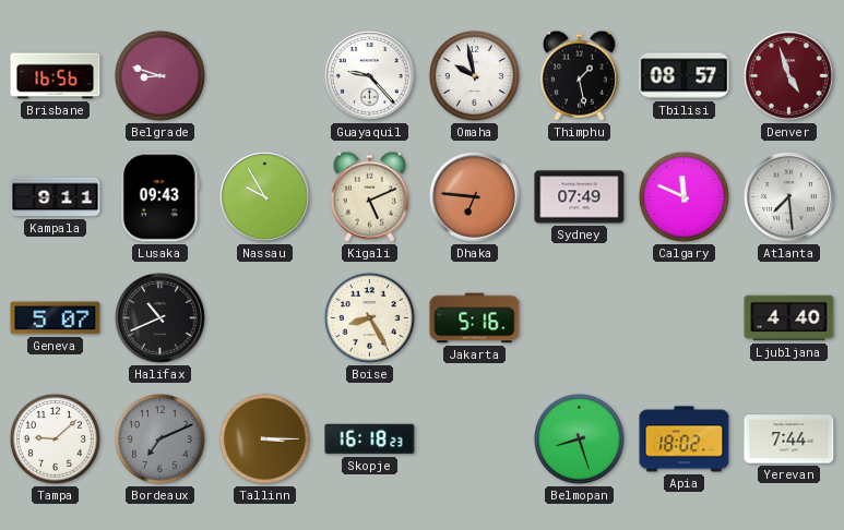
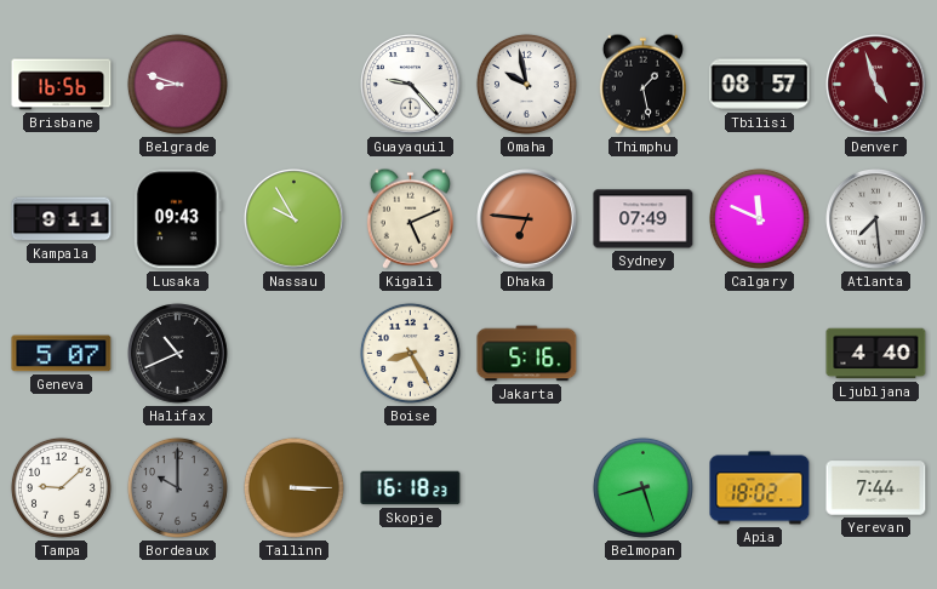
Bordeaux: 7:11 -> 10:00 (177, 487)
